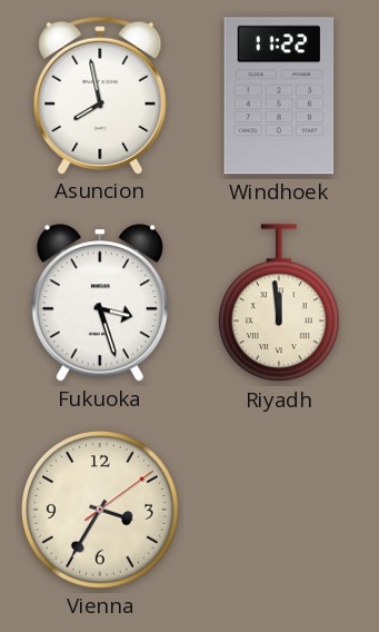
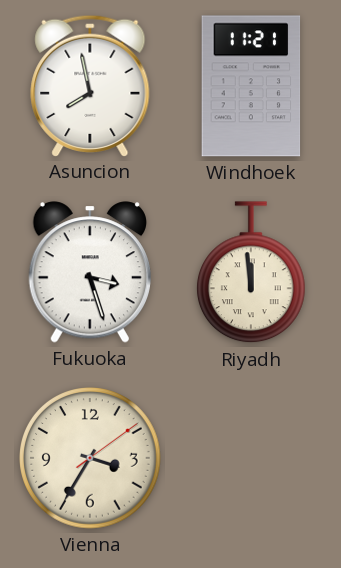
Windhoek: 11:22 -> 11:21 (251, 86)
